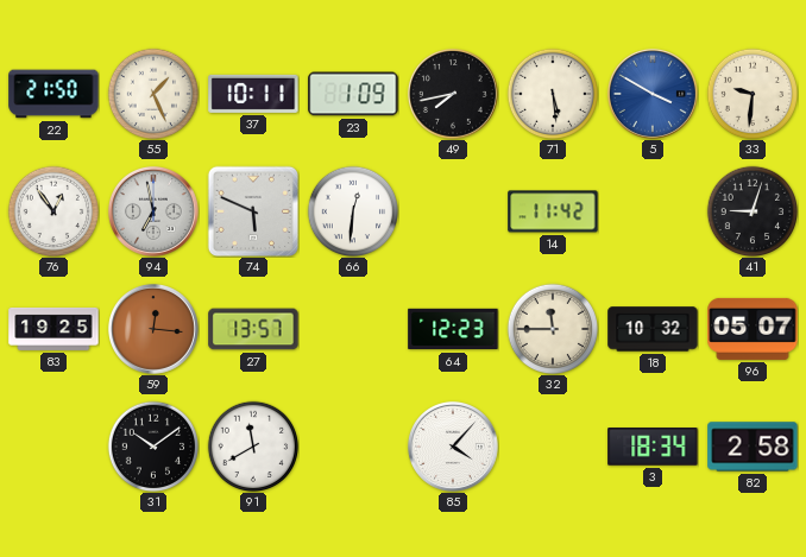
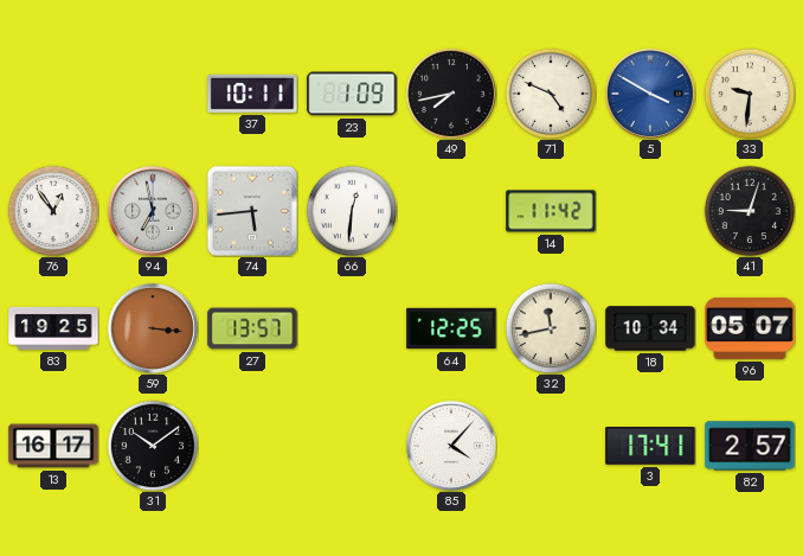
22: 21:50 -> none (53, 94)
55: 1:26 -> none (153, 94)
71: 5:29 -> 4:49 (551, 94)
74: 5:49 -> 5:44 (251, 210)
59: 12:16 -> 3:16 (153, 328)
64: 12:23 -> 12:25 (451, 328)
32: 11:45 -> 11:43 (551, 328)
18: 10:32 -> 10:34 (650, 328)
13: none -> 16:17 (53, 446)
91: 11:40 -> none (253, 447)
3: 18:34 -> 17:41 (650, 447)
82: 2:58 -> 2:57 (750, 446)
